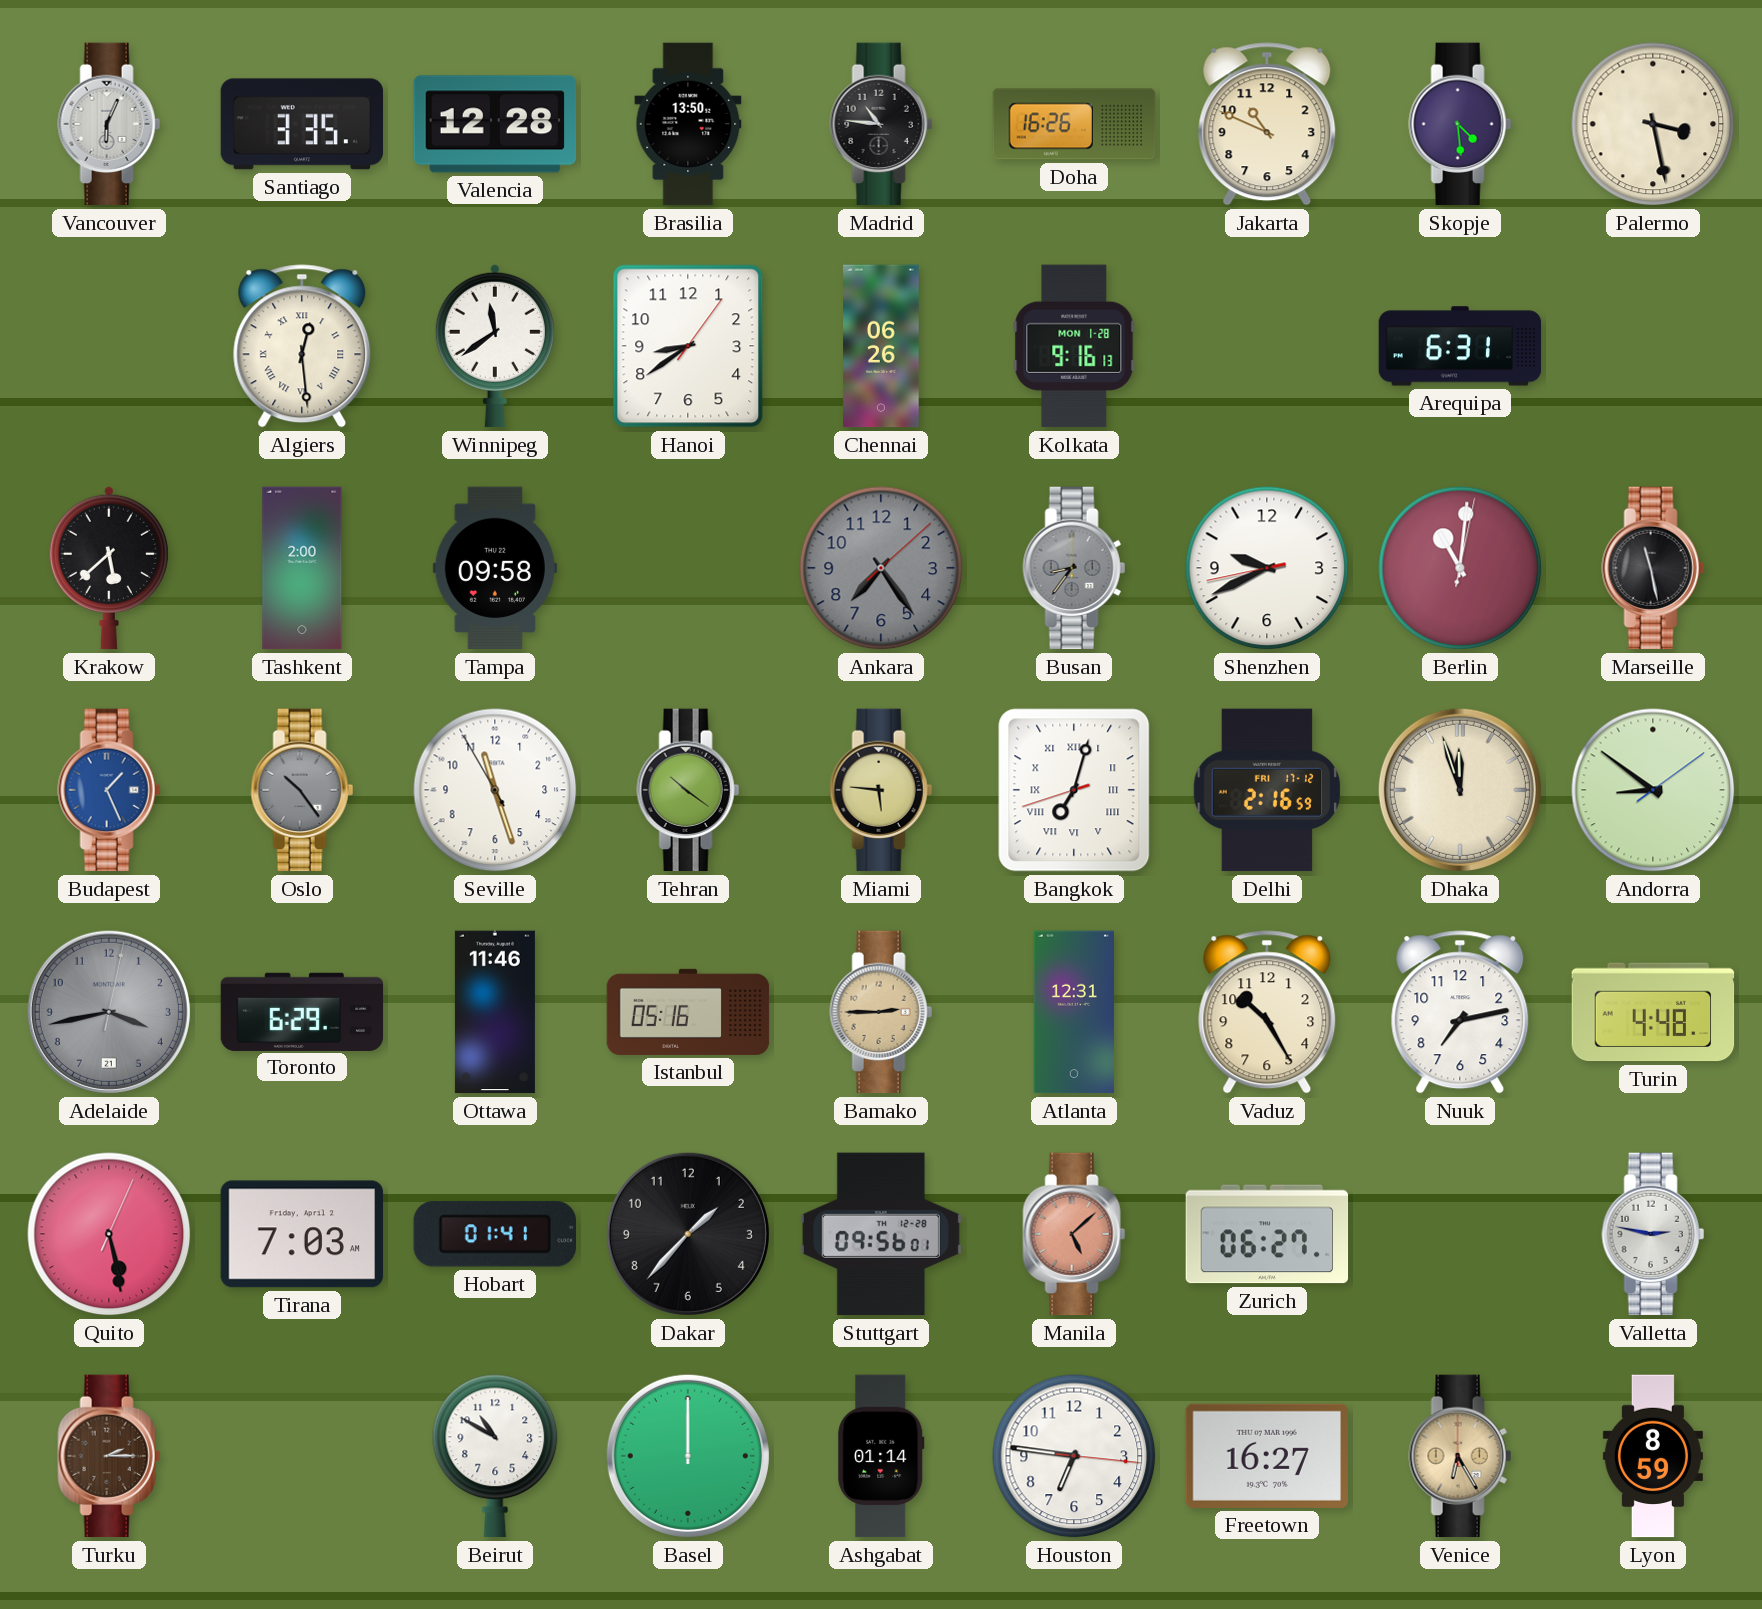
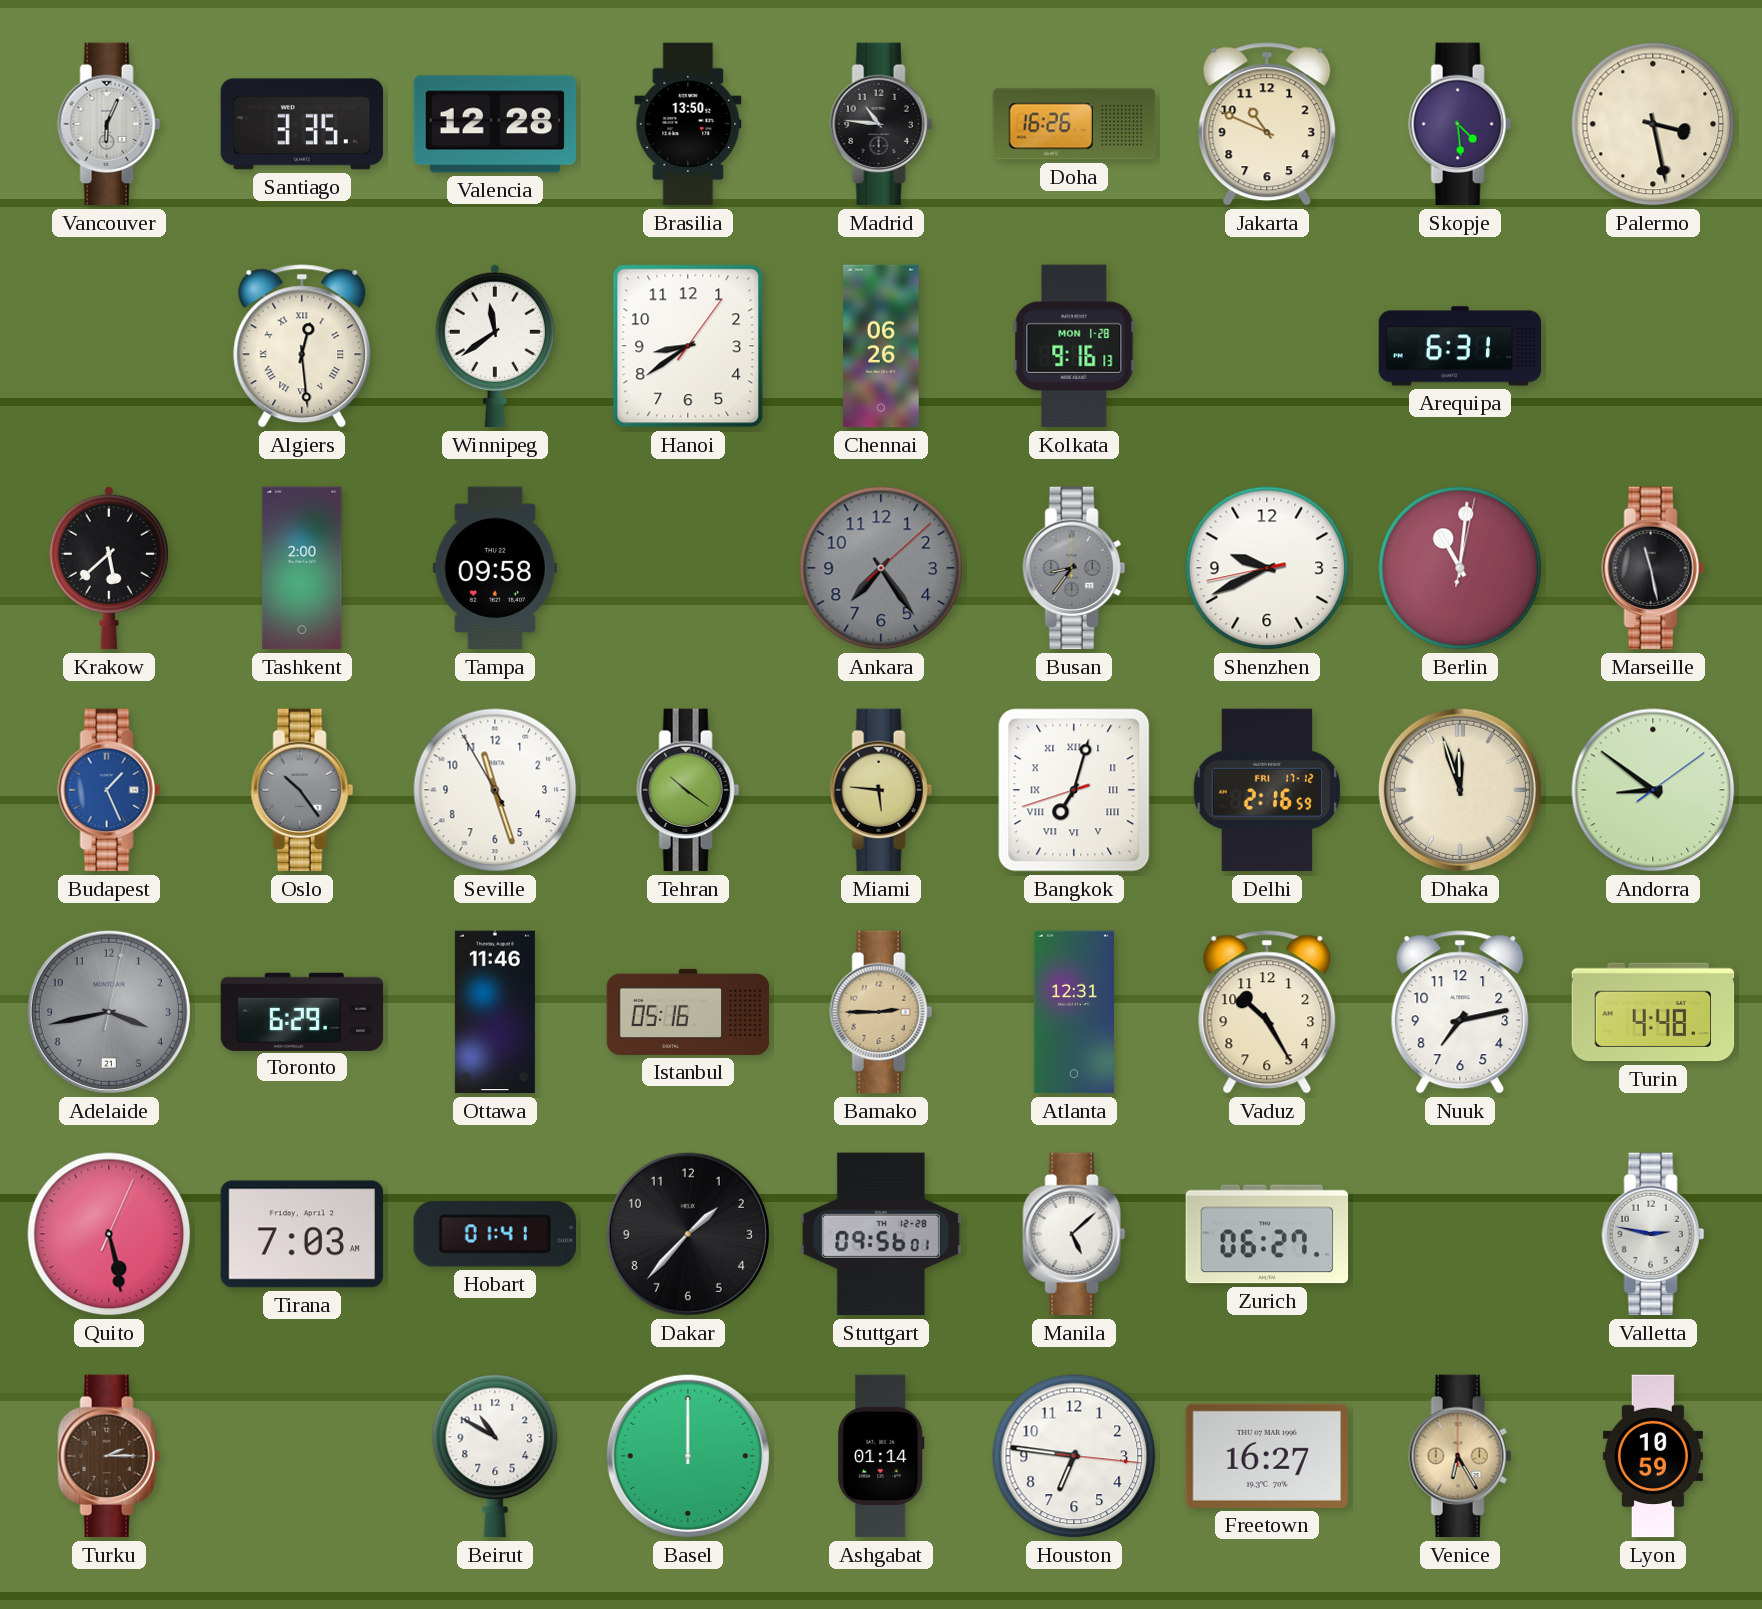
Manila dial: salmon -> white (1074, 1234)
Lyon: 8:59 -> 10:59 (1653, 1456)
